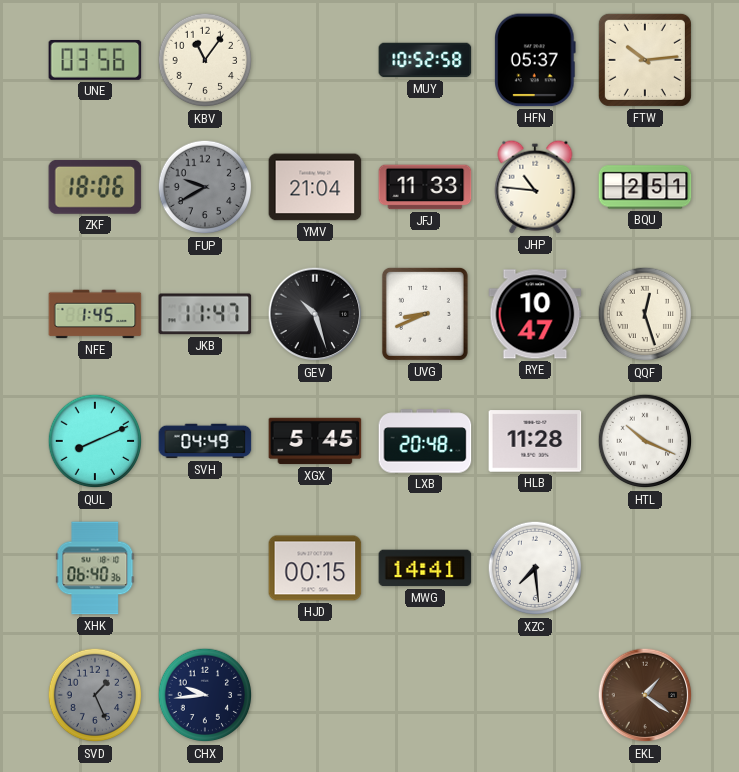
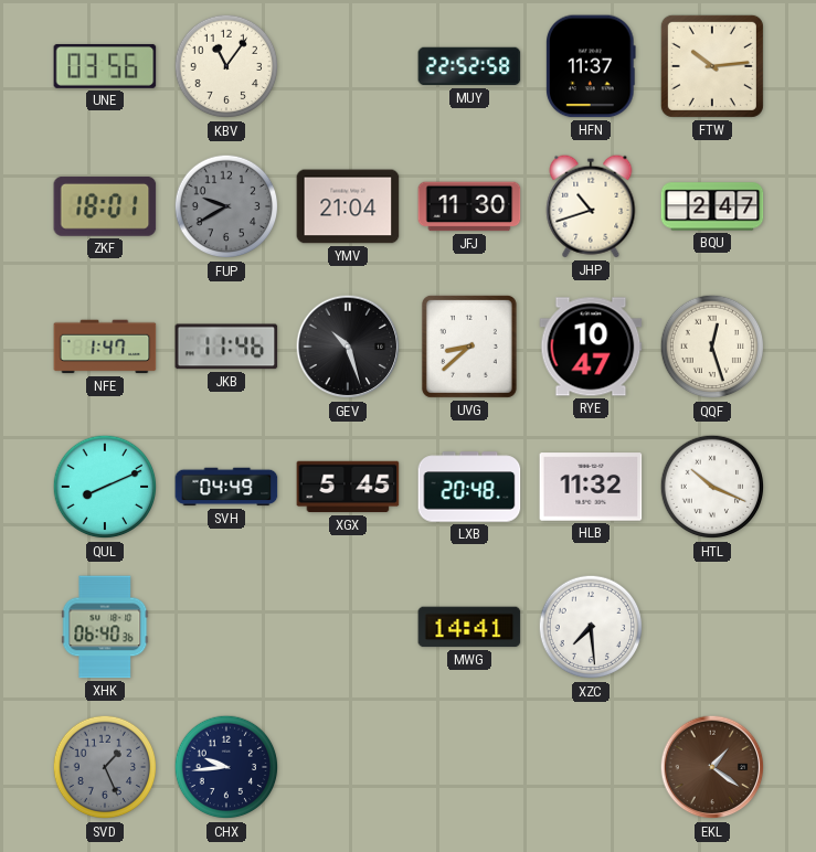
MUY: 10:52 -> 22:52 (469, 66)
HFN: 05:37 -> 11:37 (592, 66)
ZKF: 18:06 -> 18:01 (105, 206)
JFJ: 11:33 -> 11:30 (469, 206)
JHP: 10:46 -> 10:42 (591, 206)
BQU: 2:51 -> 2:47 (712, 206)
NFE: 1:45 -> 1:47 (105, 347)
JKB: 11:47 -> 11:46 (226, 347)
UVG: 8:41 -> 8:38 (469, 347)
HLB: 11:28 -> 11:32 (591, 487)
HJD: 00:15 -> none (315, 568)
